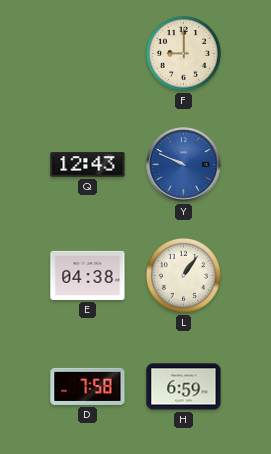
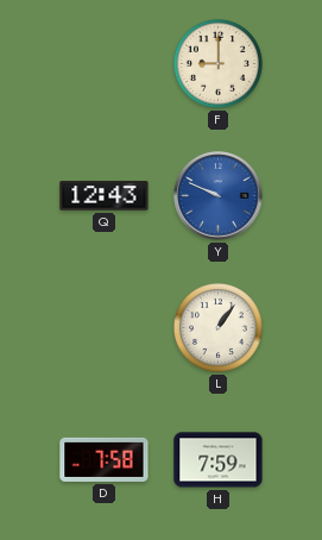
E: 04:38 -> none (88, 275)
H: 6:59 -> 7:59 (219, 460)
